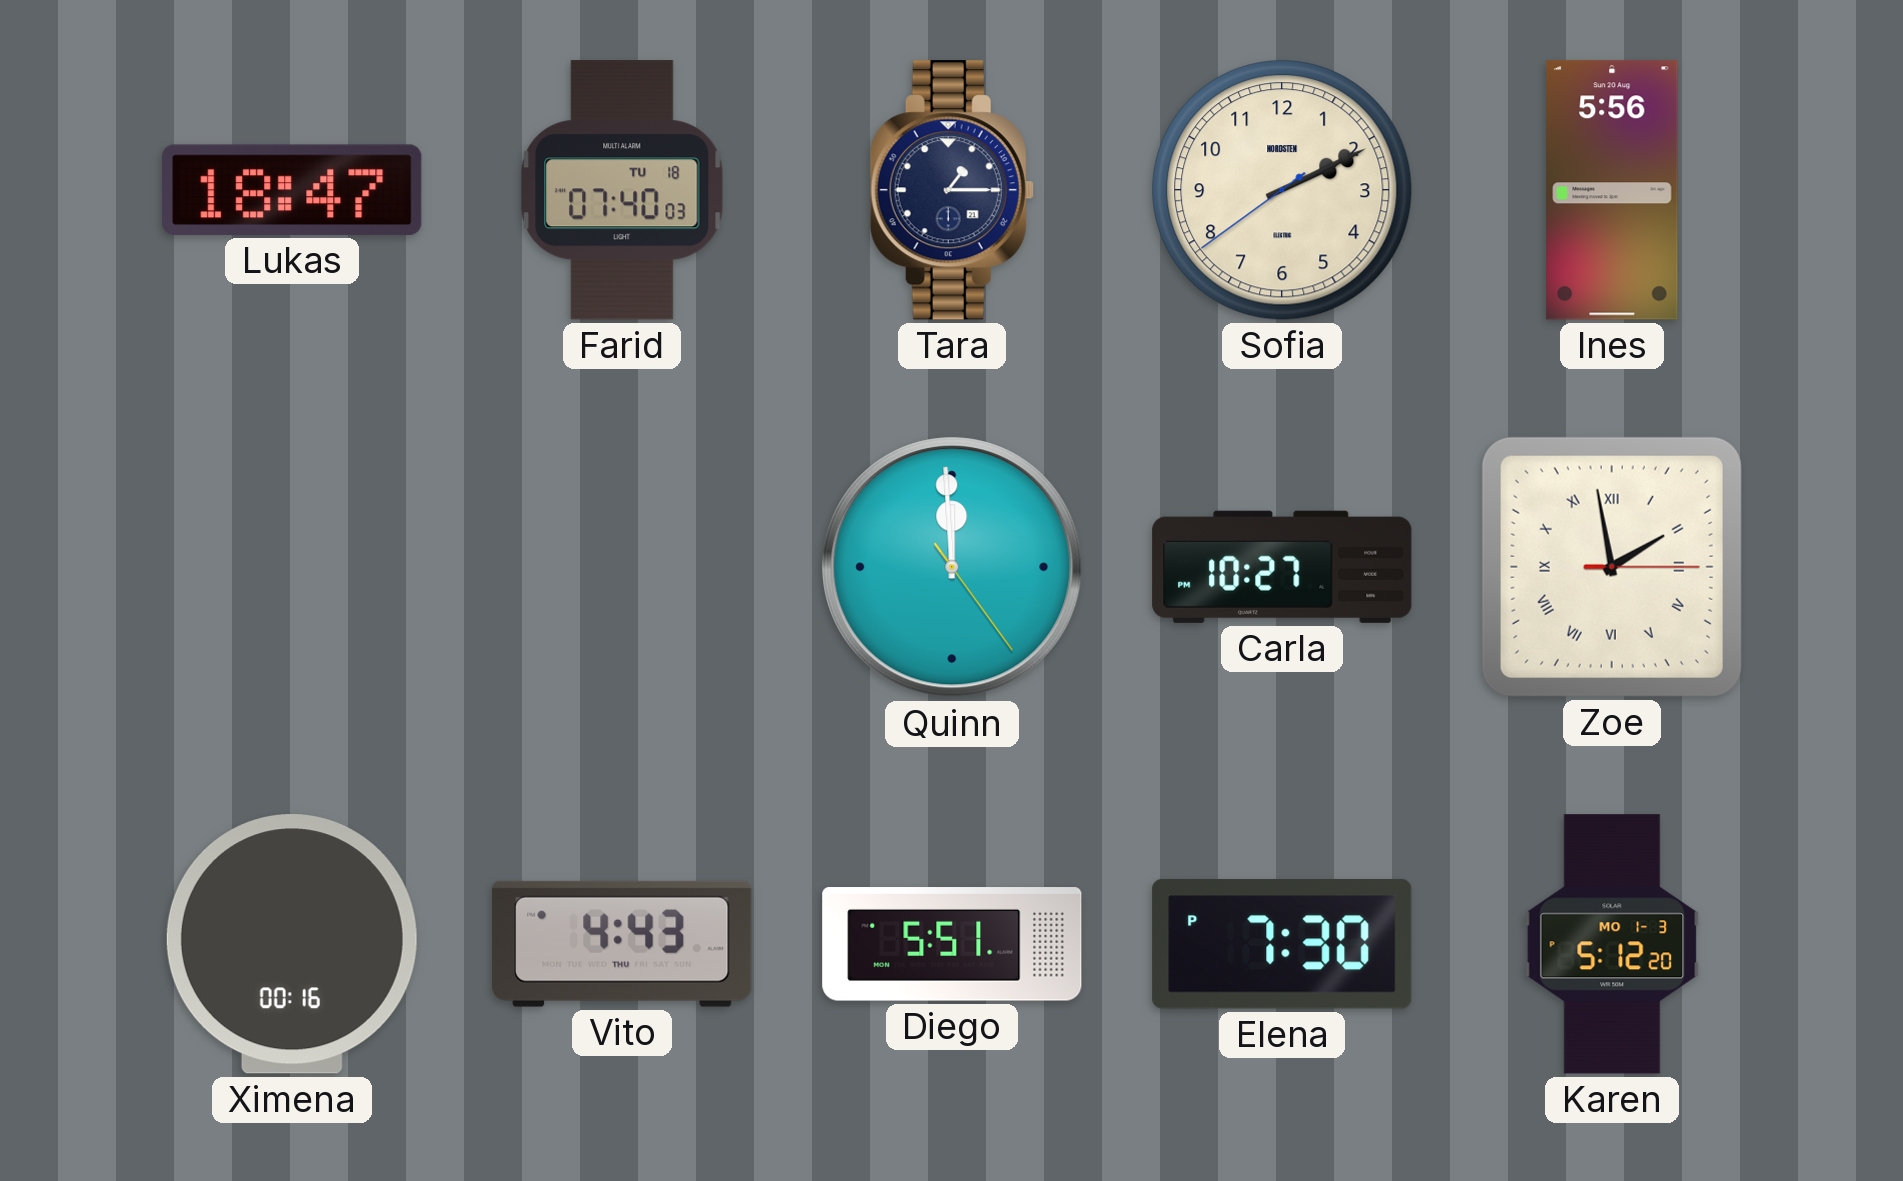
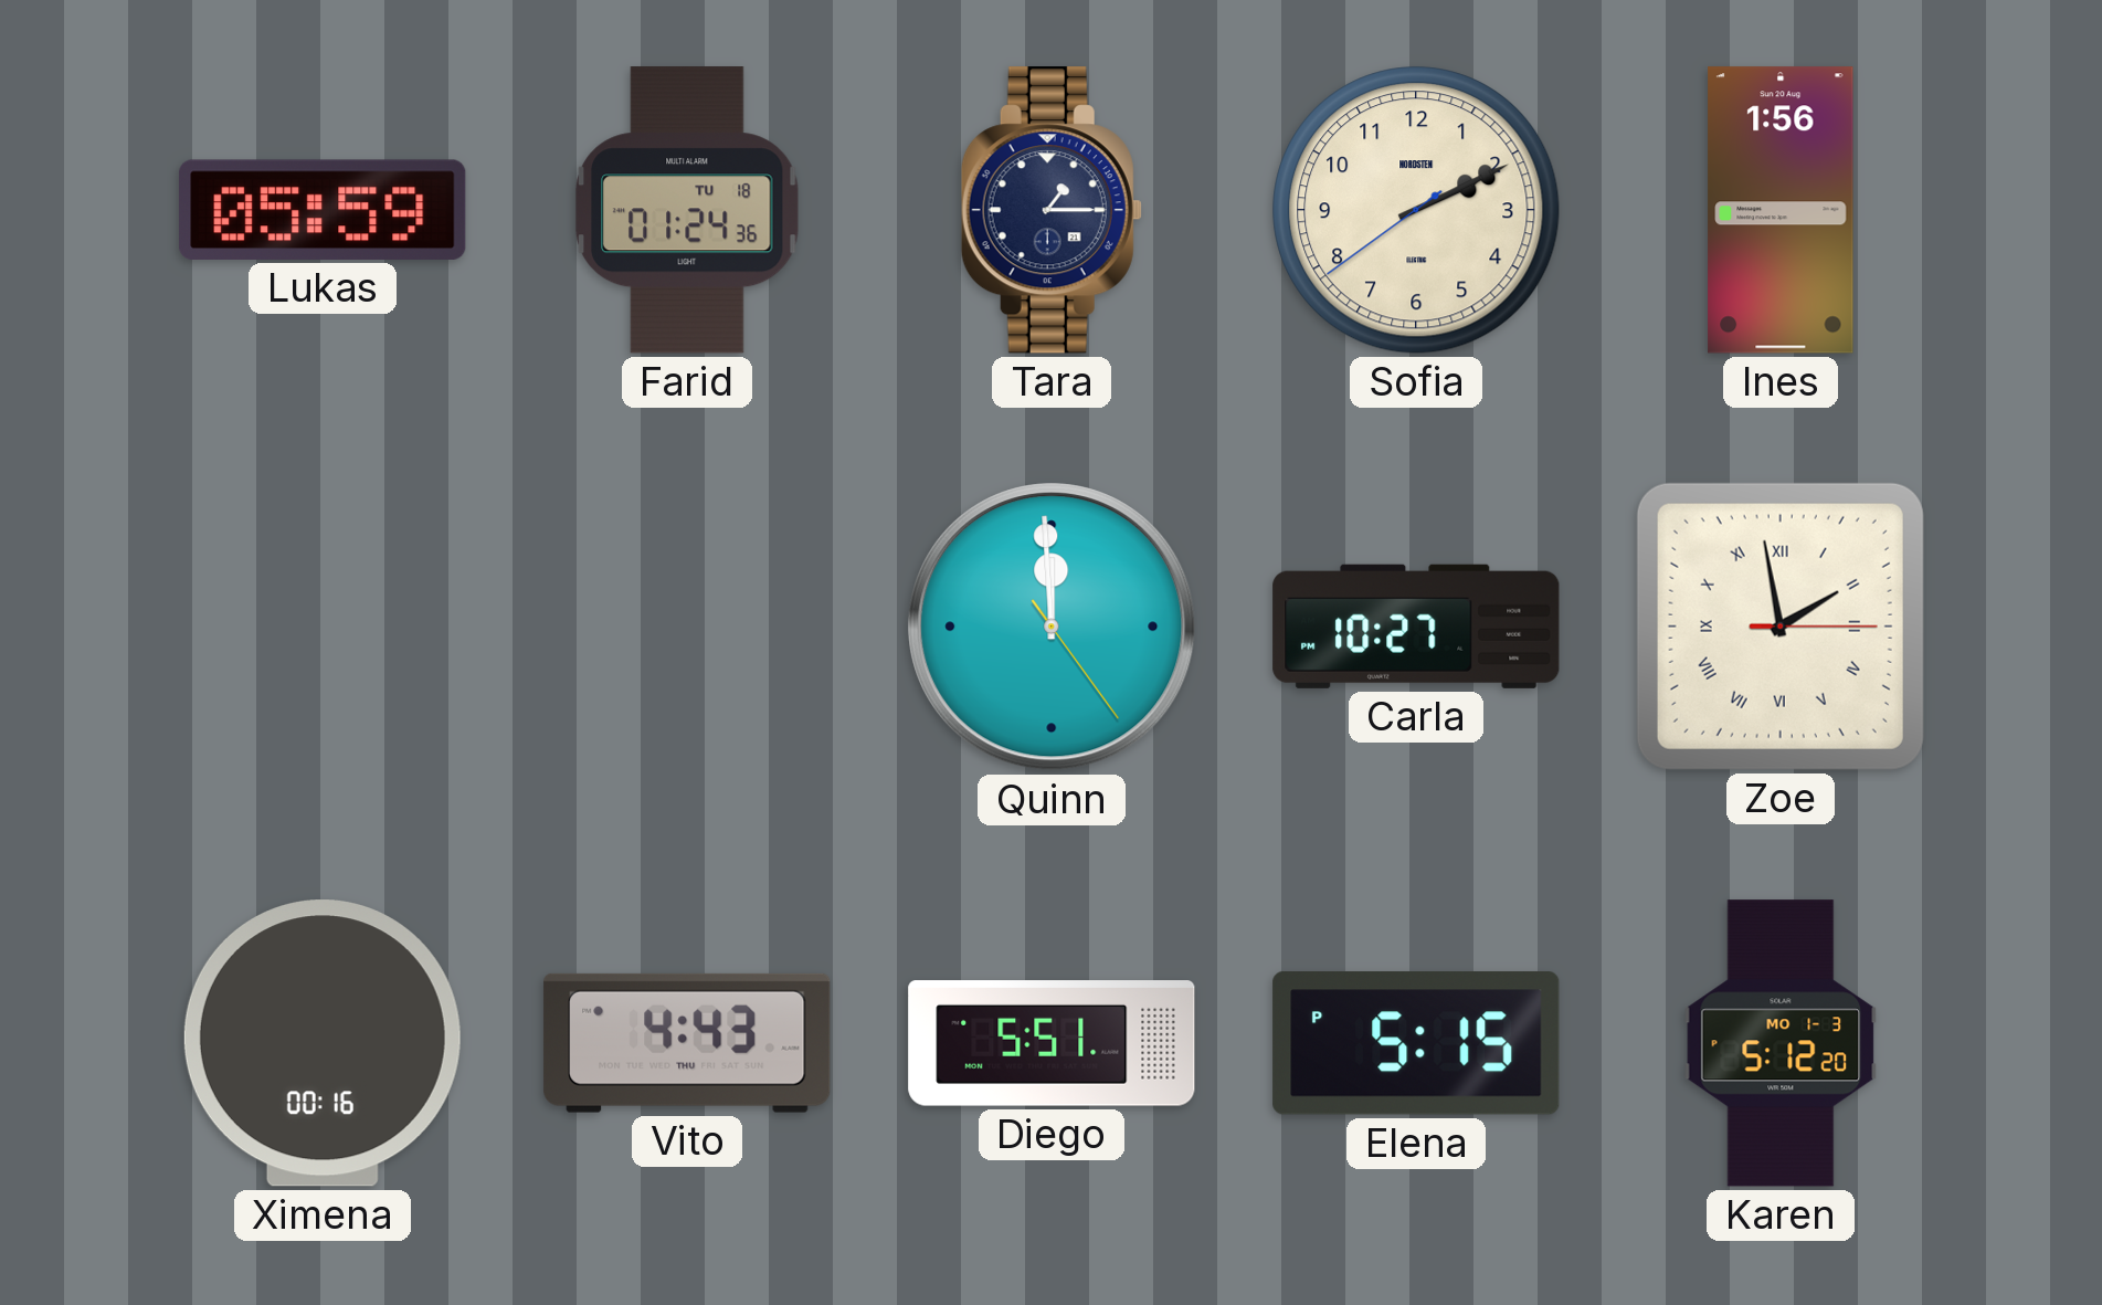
Lukas: 18:47 -> 05:59 (323, 210)
Farid: 07:40 -> 01:24 (688, 210)
Ines: 5:56 -> 1:56 (1781, 210)
Elena: 7:30 -> 5:15 (1416, 1043)
